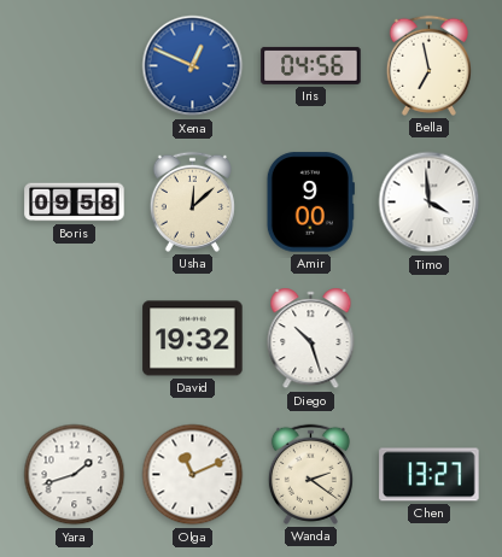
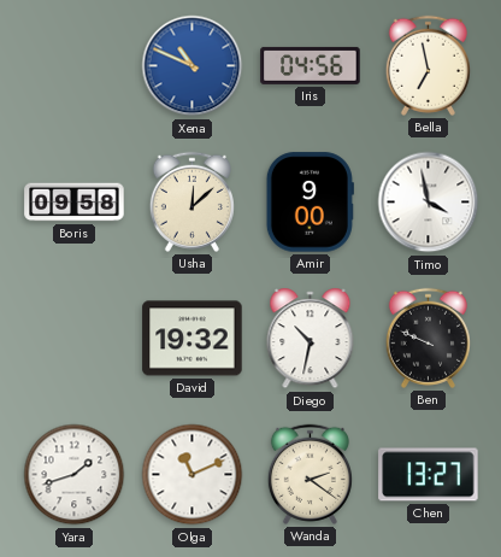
Xena: 12:49 -> 10:49 (193, 66)
Timo: 3:59 -> 3:58 (429, 203)
Diego: 10:27 -> 10:32 (311, 339)
Ben: none -> 9:49 (428, 338)
